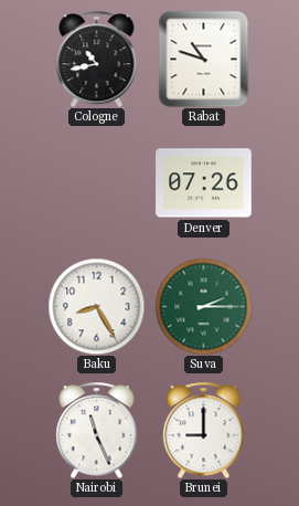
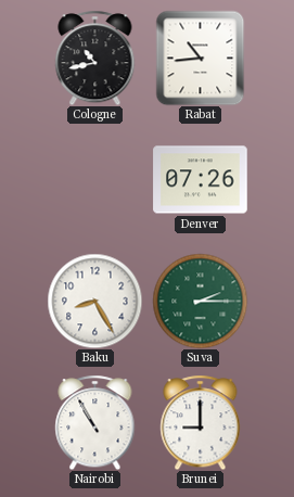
Rabat: 10:48 -> 10:44 (201, 58)
Nairobi: 11:26 -> 10:55 (95, 422)
